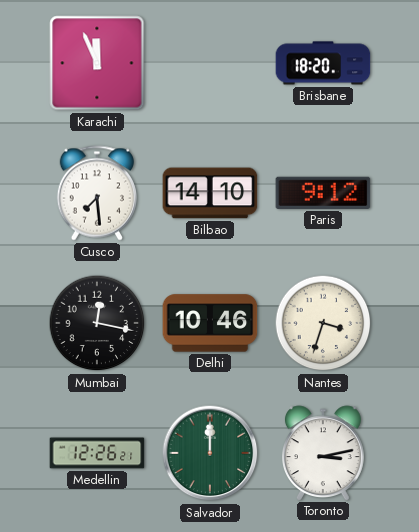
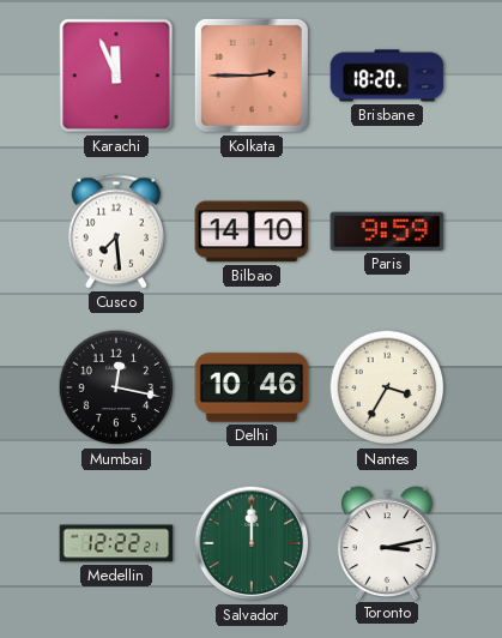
Kolkata: none -> 2:45 (252, 76)
Paris: 9:12 -> 9:59 (387, 231)
Nantes: 3:33 -> 3:35 (387, 387)
Medellin: 12:26 -> 12:22 (116, 543)
